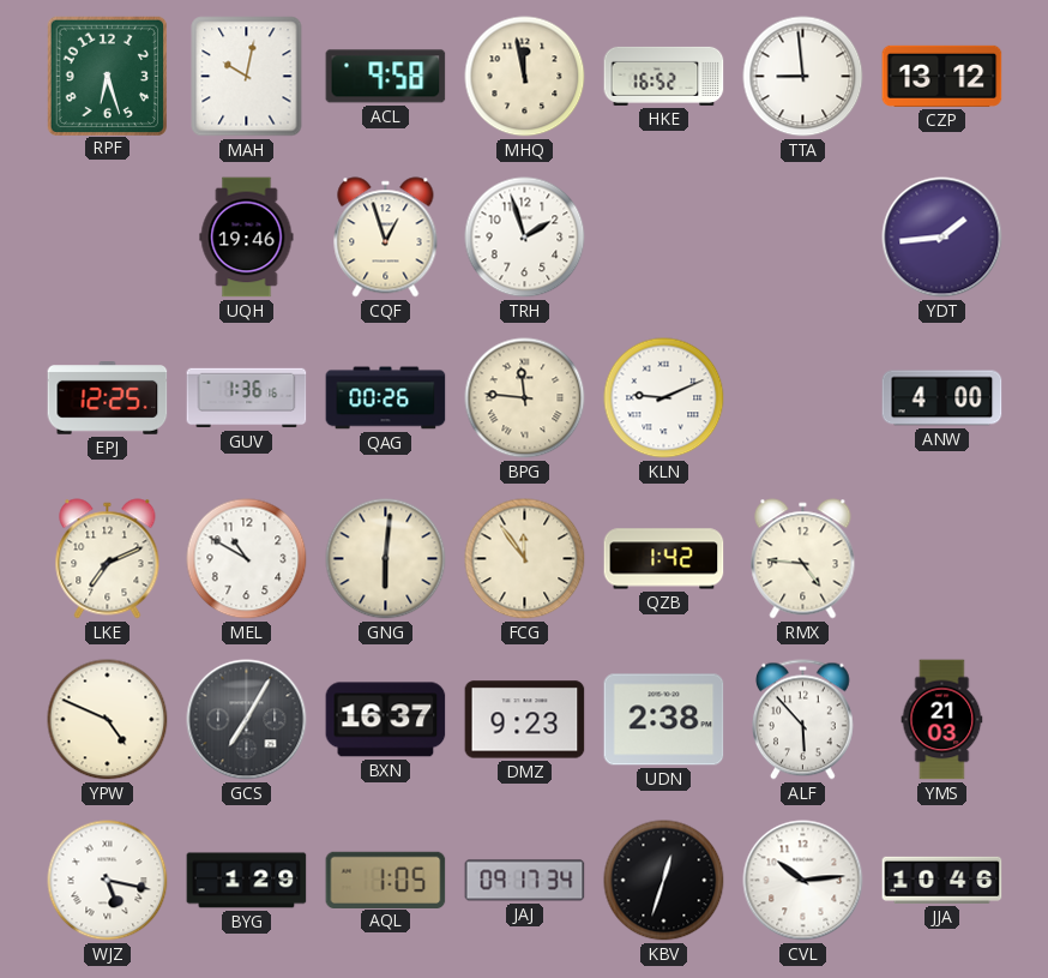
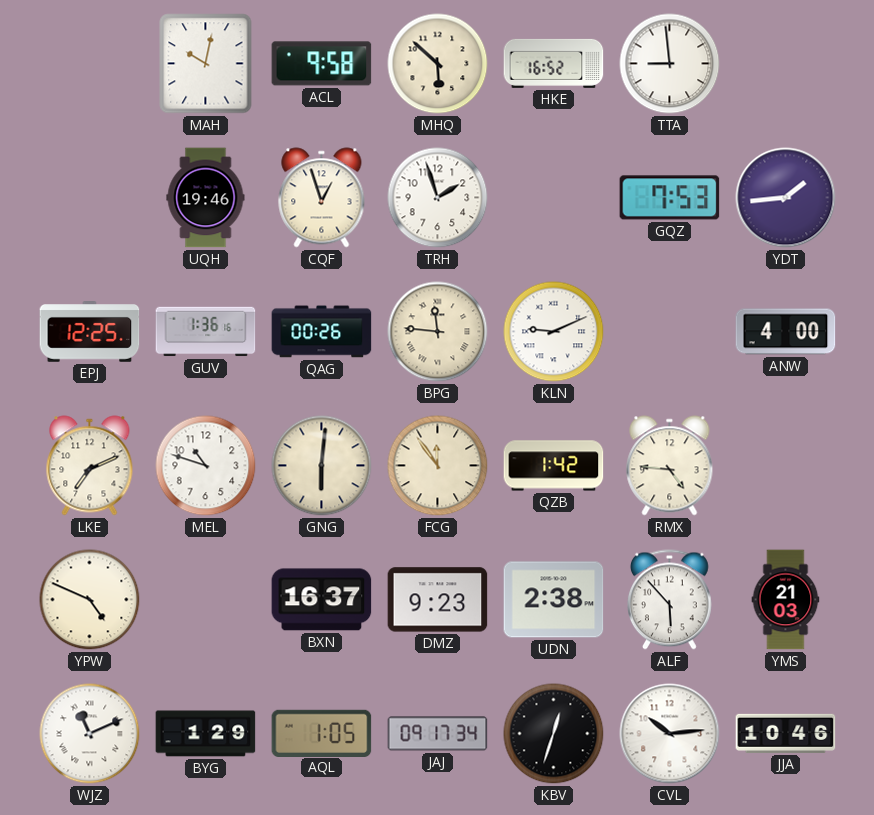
RPF: 6:27 -> none (107, 76)
MHQ: 11:58 -> 5:52 (438, 64)
CZP: 13:12 -> none (942, 76)
GQZ: none -> 7:53 (670, 198)
MEL: 10:50 -> 10:48 (206, 466)
GCS: 7:05 -> none (247, 720)
WJZ: 5:17 -> 11:11 (90, 734)
